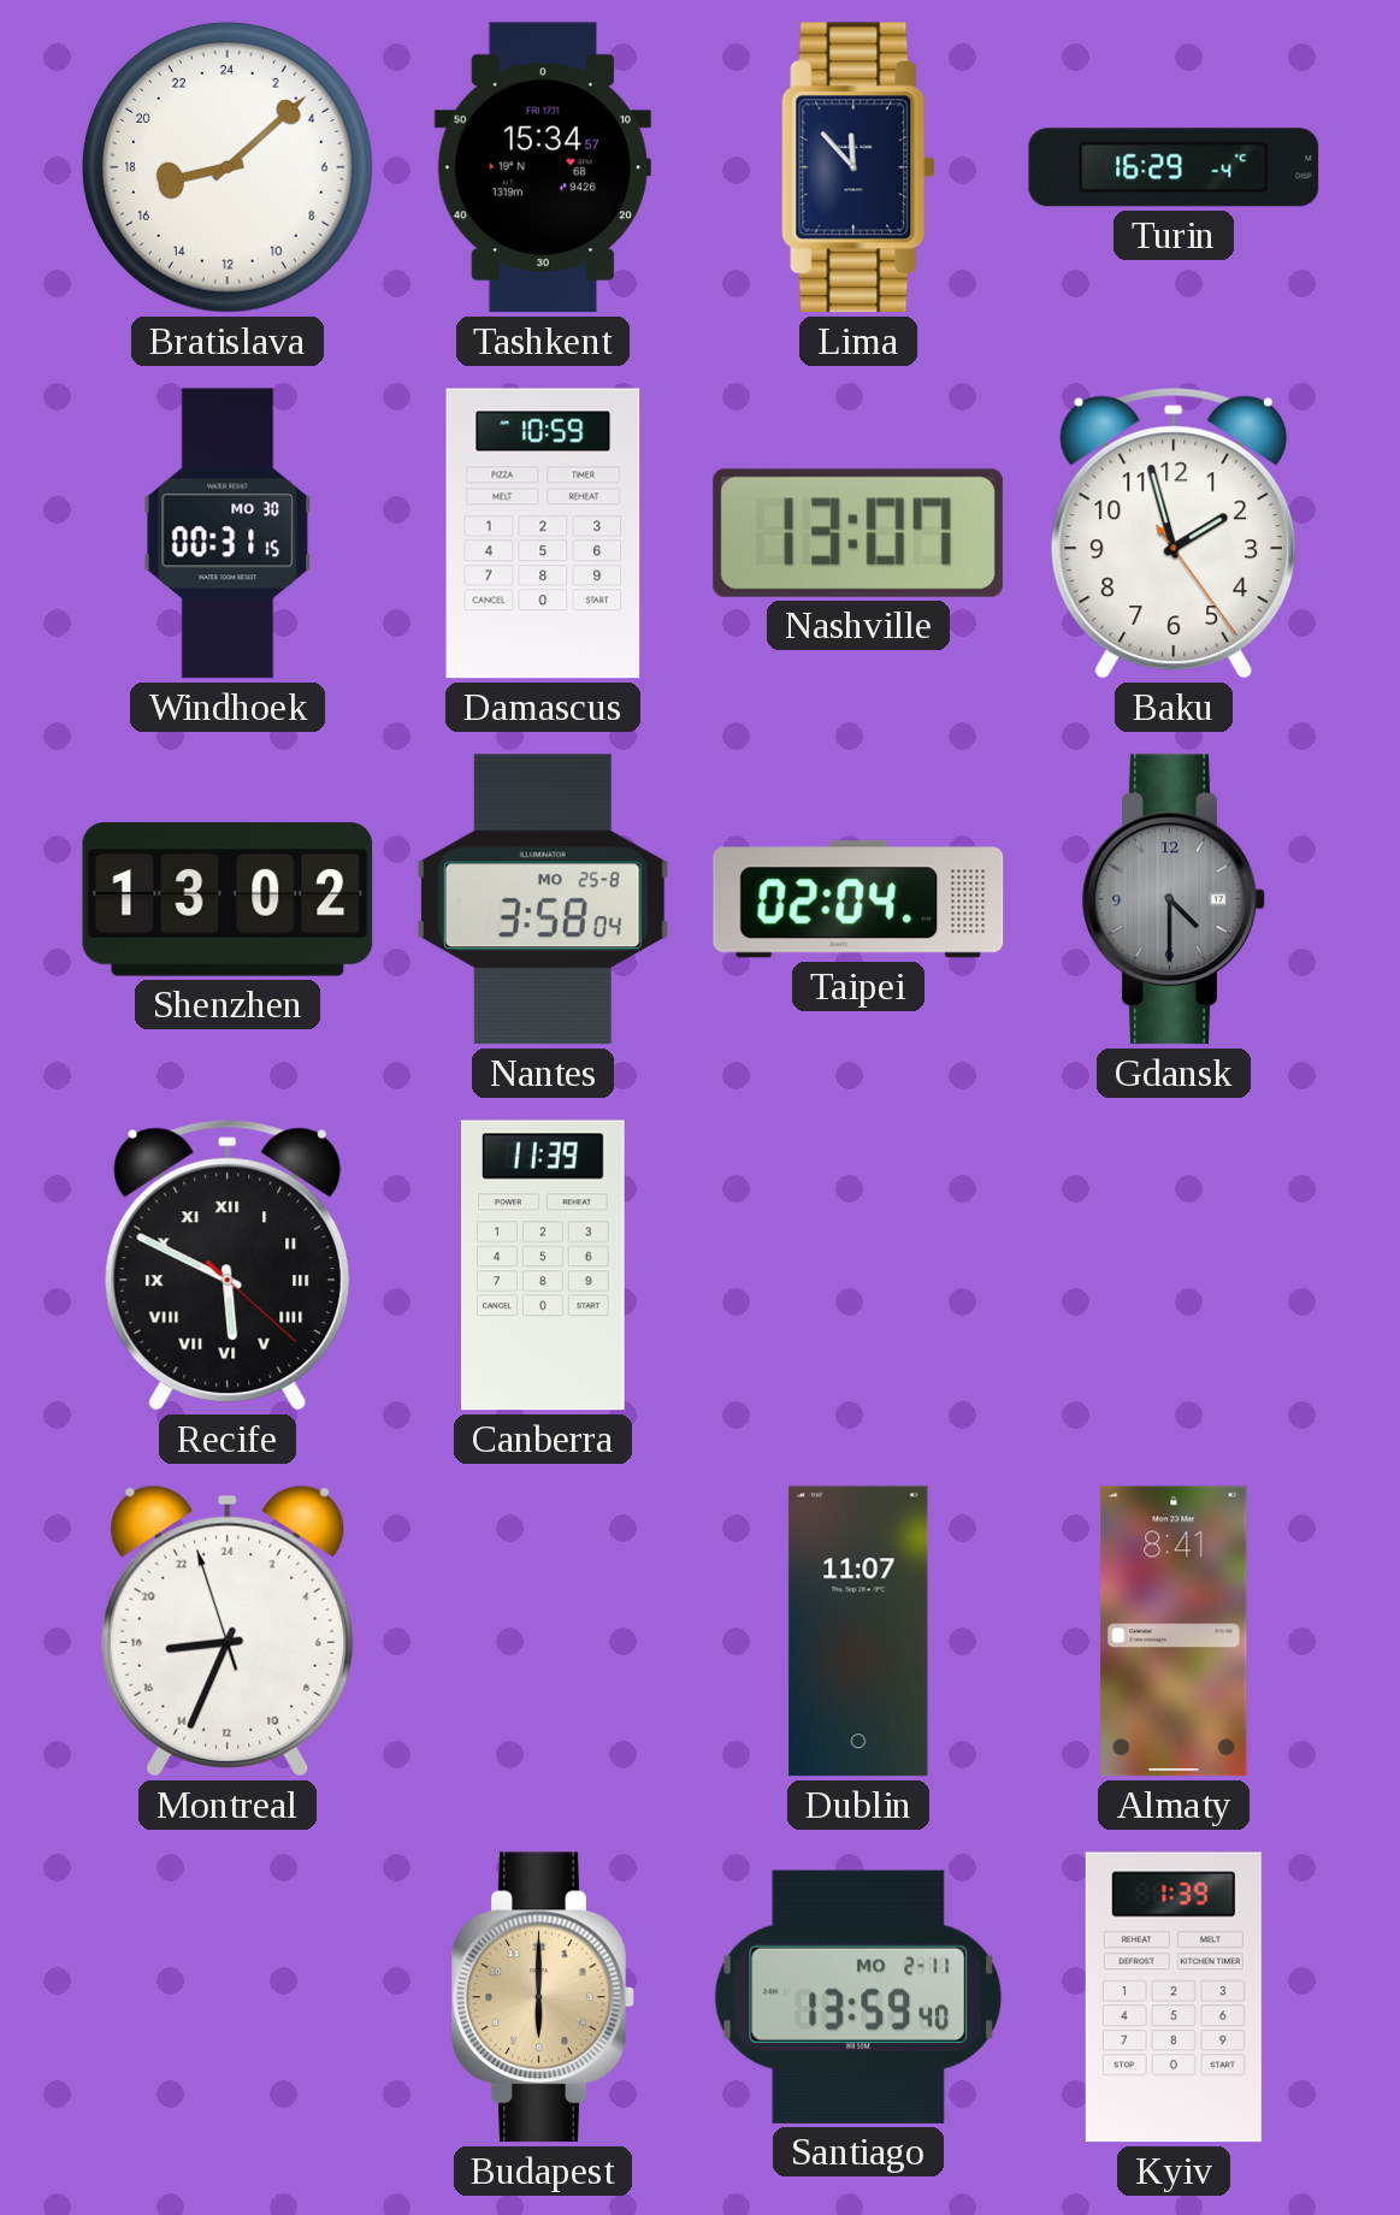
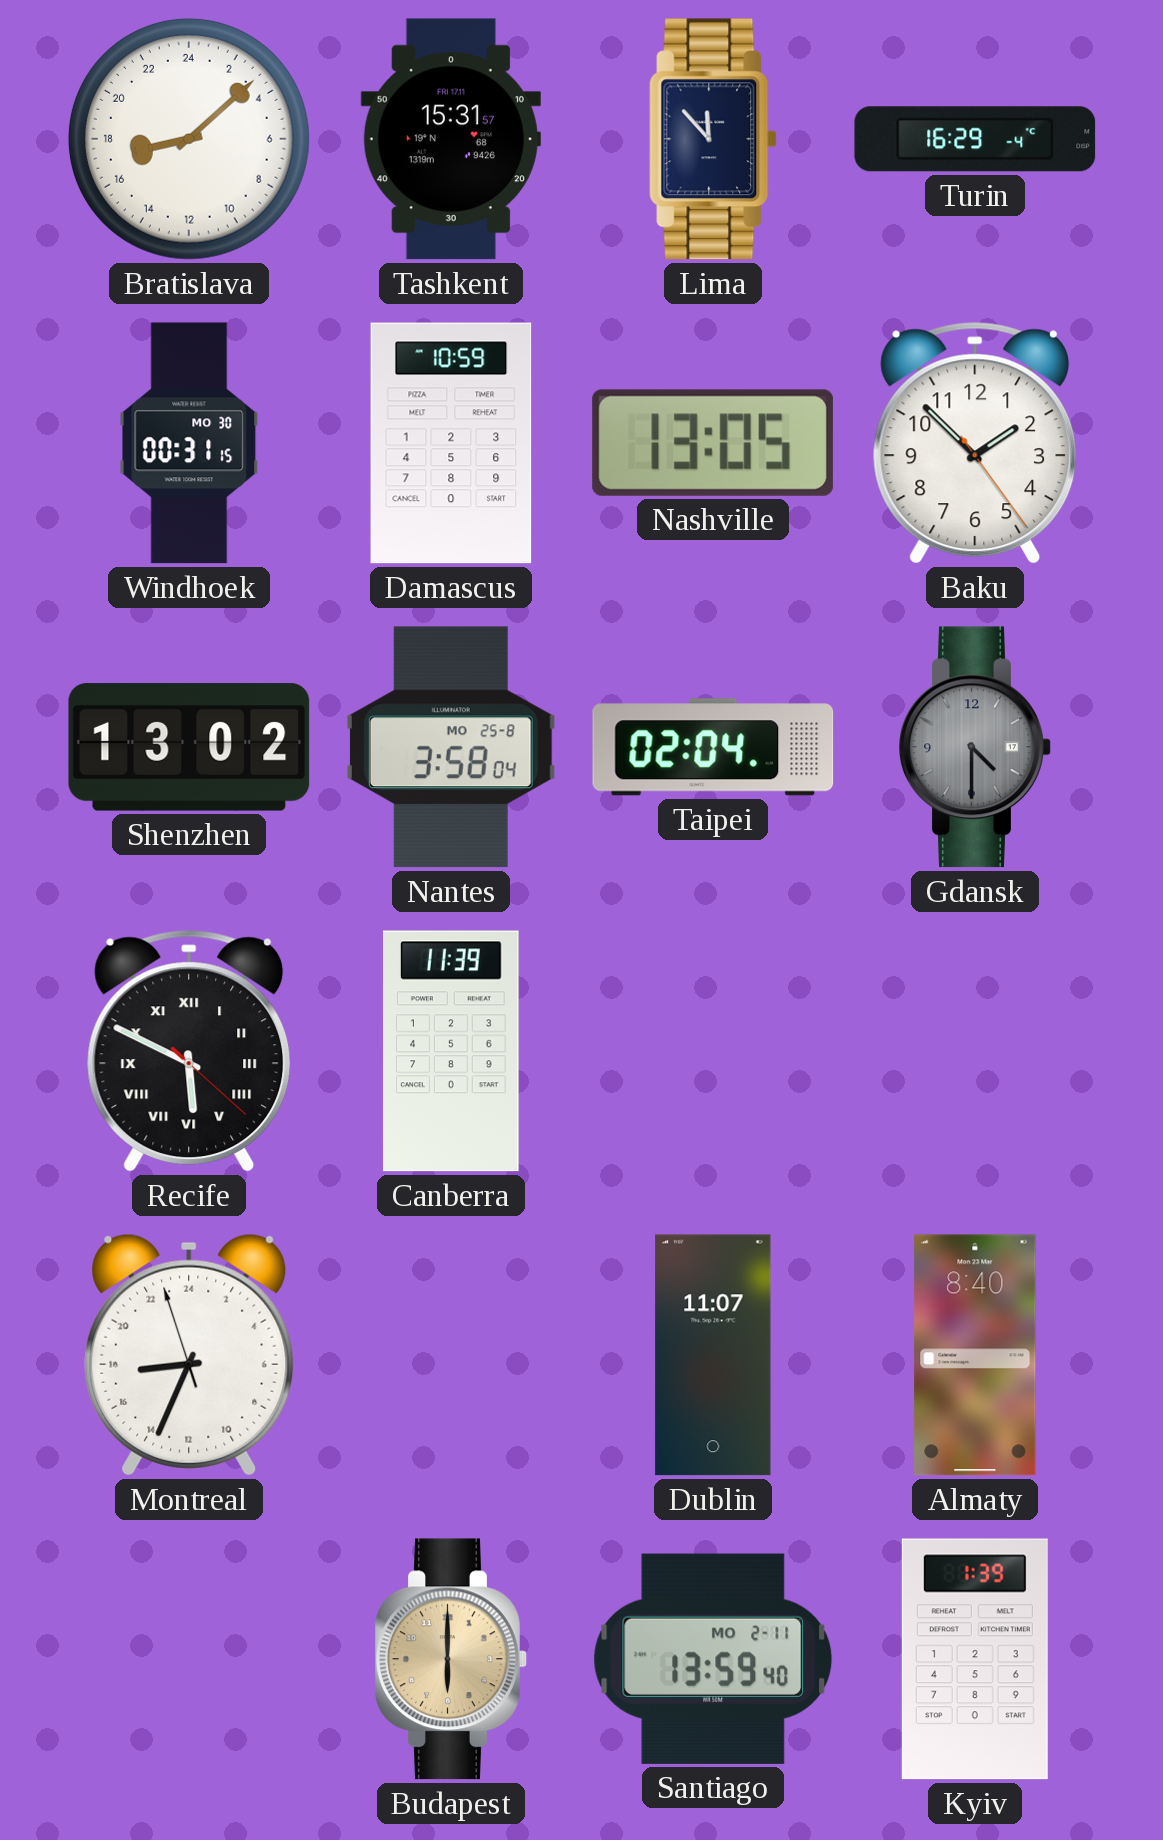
Tashkent: 15:34 -> 15:31 (451, 139)
Nashville: 13:07 -> 13:05 (713, 443)
Baku: 1:57 -> 1:52 (975, 443)
Almaty: 8:41 -> 8:40 (975, 1355)
